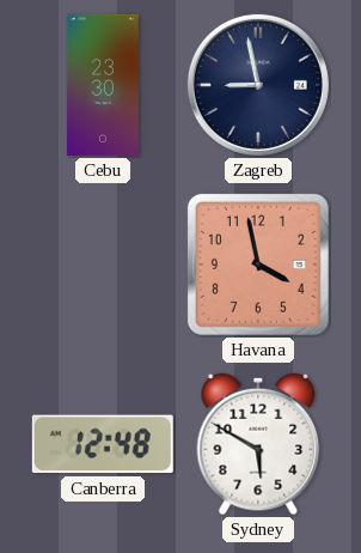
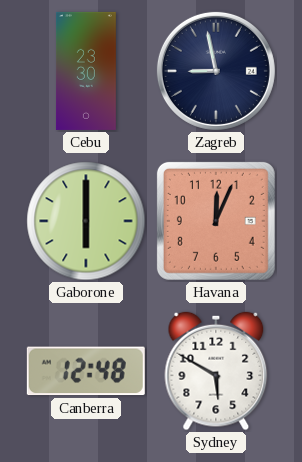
Gaborone: none -> 6:00 (86, 221)
Havana: 3:58 -> 12:04 (216, 221)
